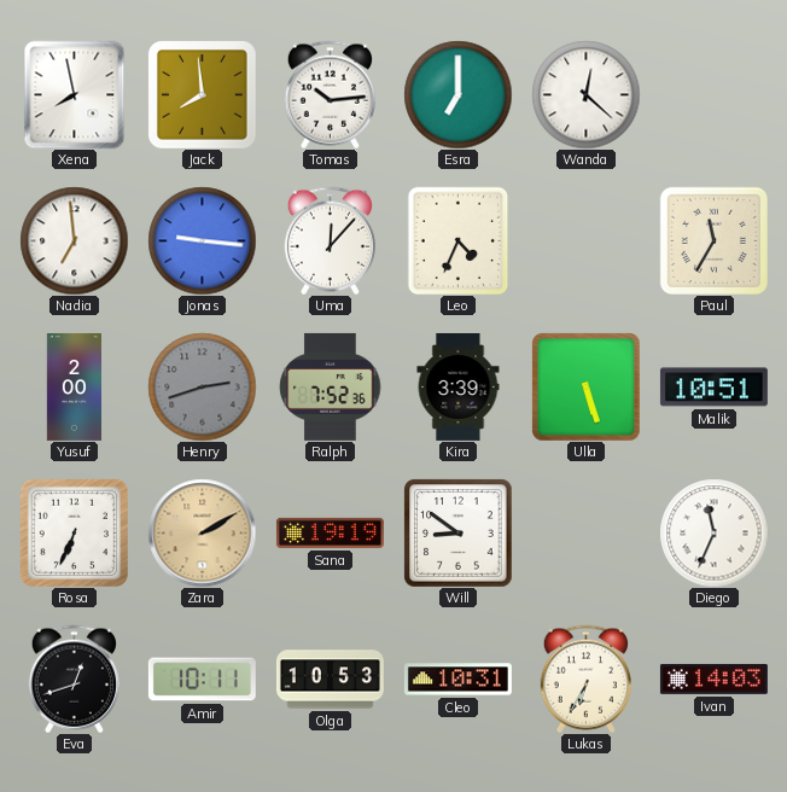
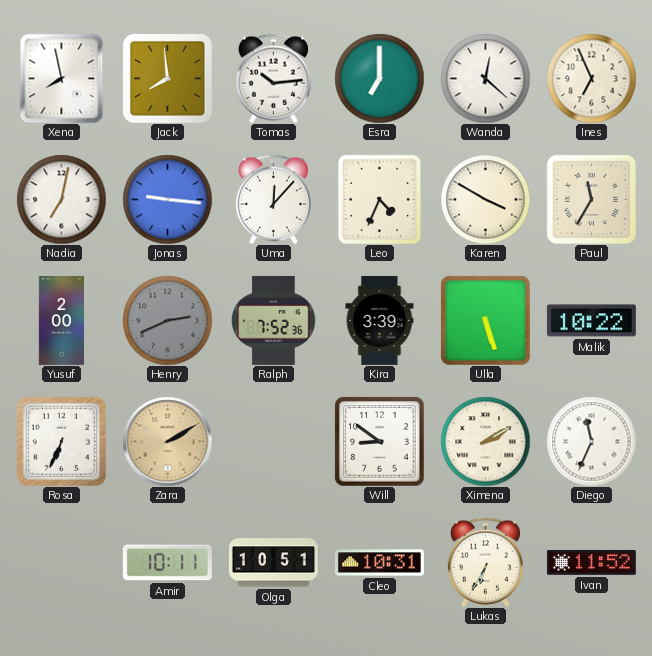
Ines: none -> 6:56 (591, 78)
Nadia: 6:59 -> 7:02 (61, 199)
Karen: none -> 3:50 (485, 199)
Henry: 2:42 -> 2:41 (167, 320)
Malik: 10:51 -> 10:22 (591, 321)
Sana: 19:19 -> none (330, 532)
Ximena: none -> 2:10 (485, 441)
Eva: 12:42 -> none (74, 679)
Olga: 10:53 -> 10:51 (273, 563)
Ivan: 14:03 -> 11:52 (591, 562)
